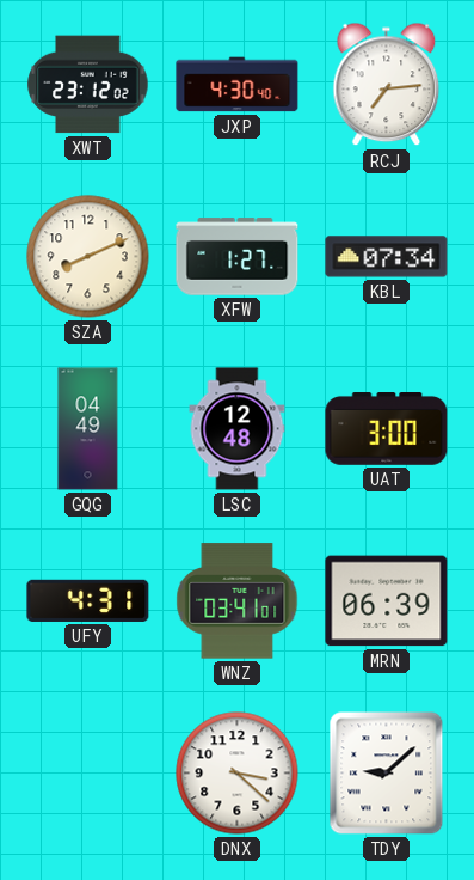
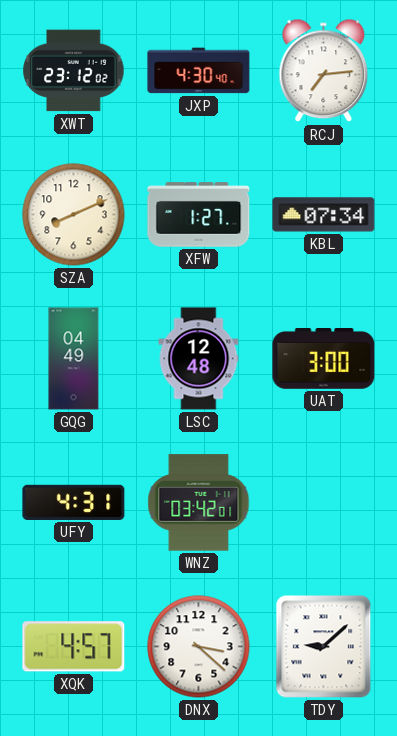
WNZ: 03:41 -> 03:42 (199, 503)
MRN: 06:39 -> none (387, 601)
XQK: none -> 4:57 (74, 647)
